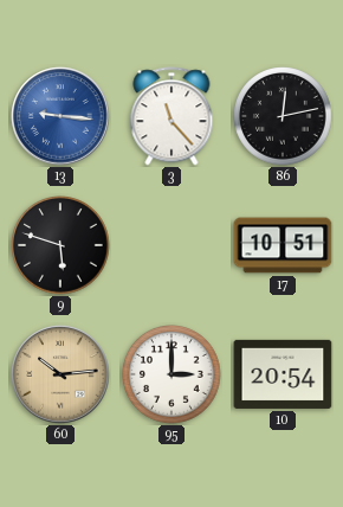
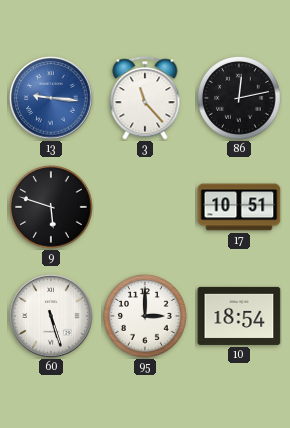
60: 10:14 -> 5:27 (51, 316)
60 dial: champagne -> white (51, 316)
10: 20:54 -> 18:54 (239, 316)
